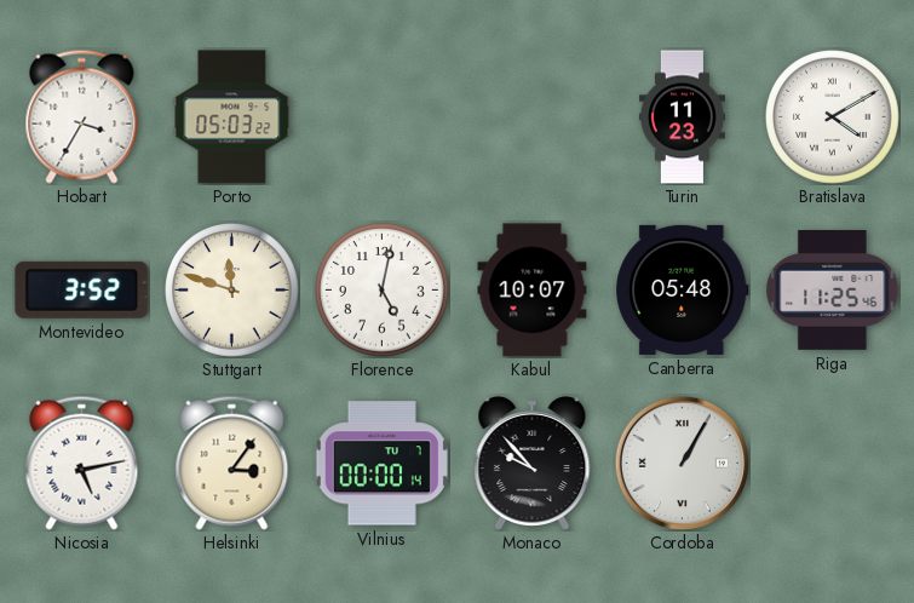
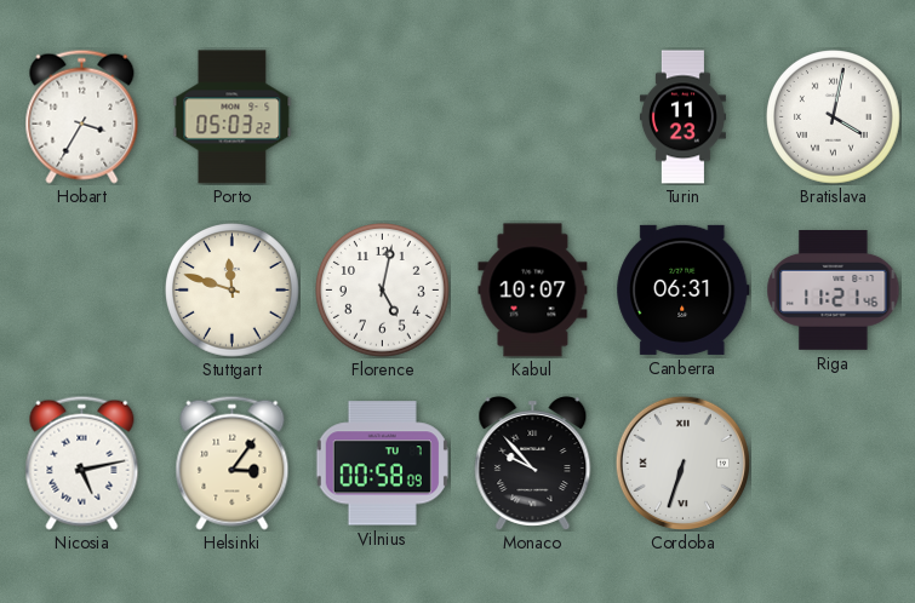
Bratislava: 4:10 -> 4:02 (834, 117)
Montevideo: 3:52 -> none (82, 289)
Canberra: 05:48 -> 06:31 (684, 289)
Riga: 11:25 -> 11:21 (834, 291)
Vilnius: 00:00 -> 00:58 (382, 464)
Cordoba: 1:05 -> 6:33 (682, 463)
